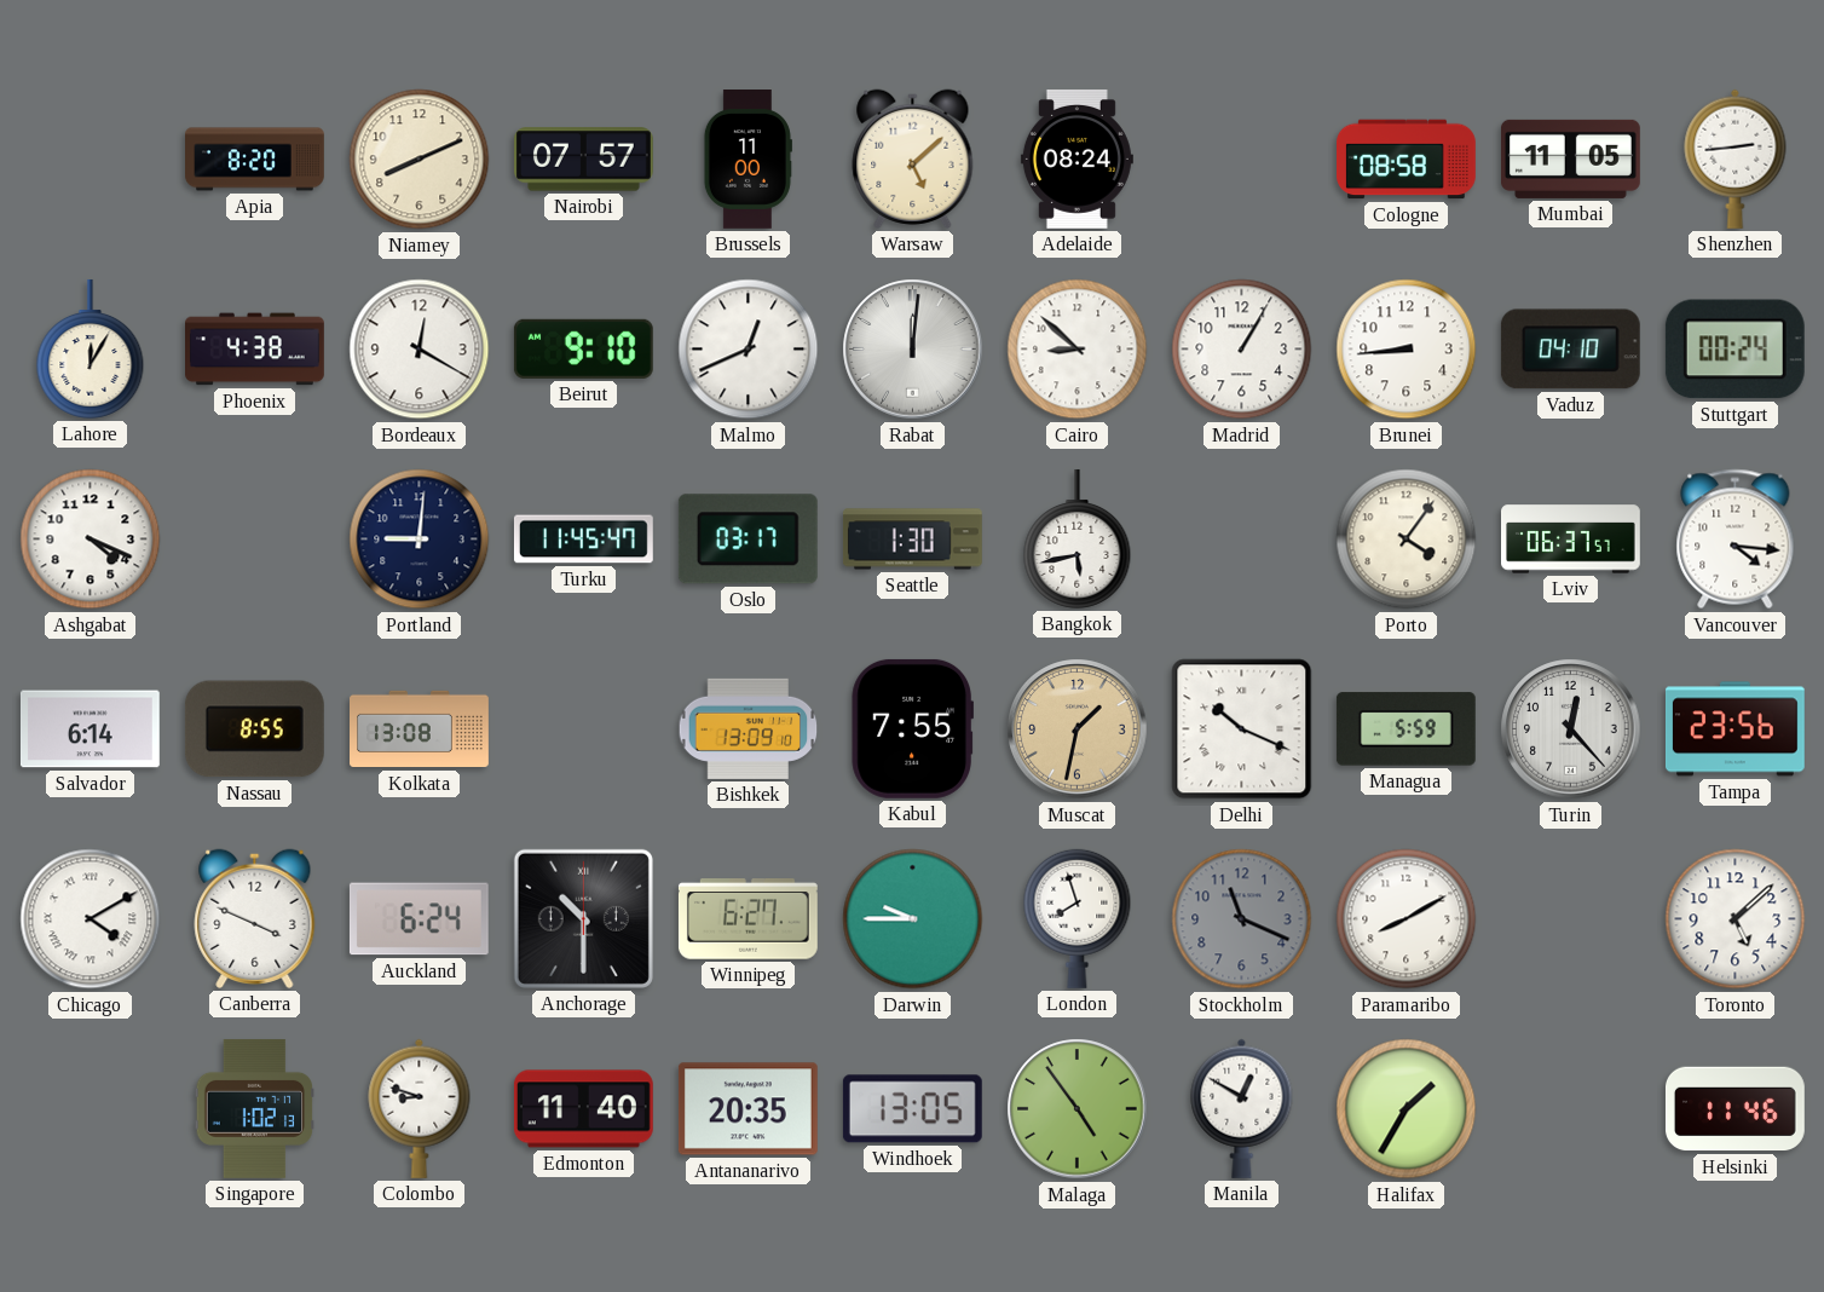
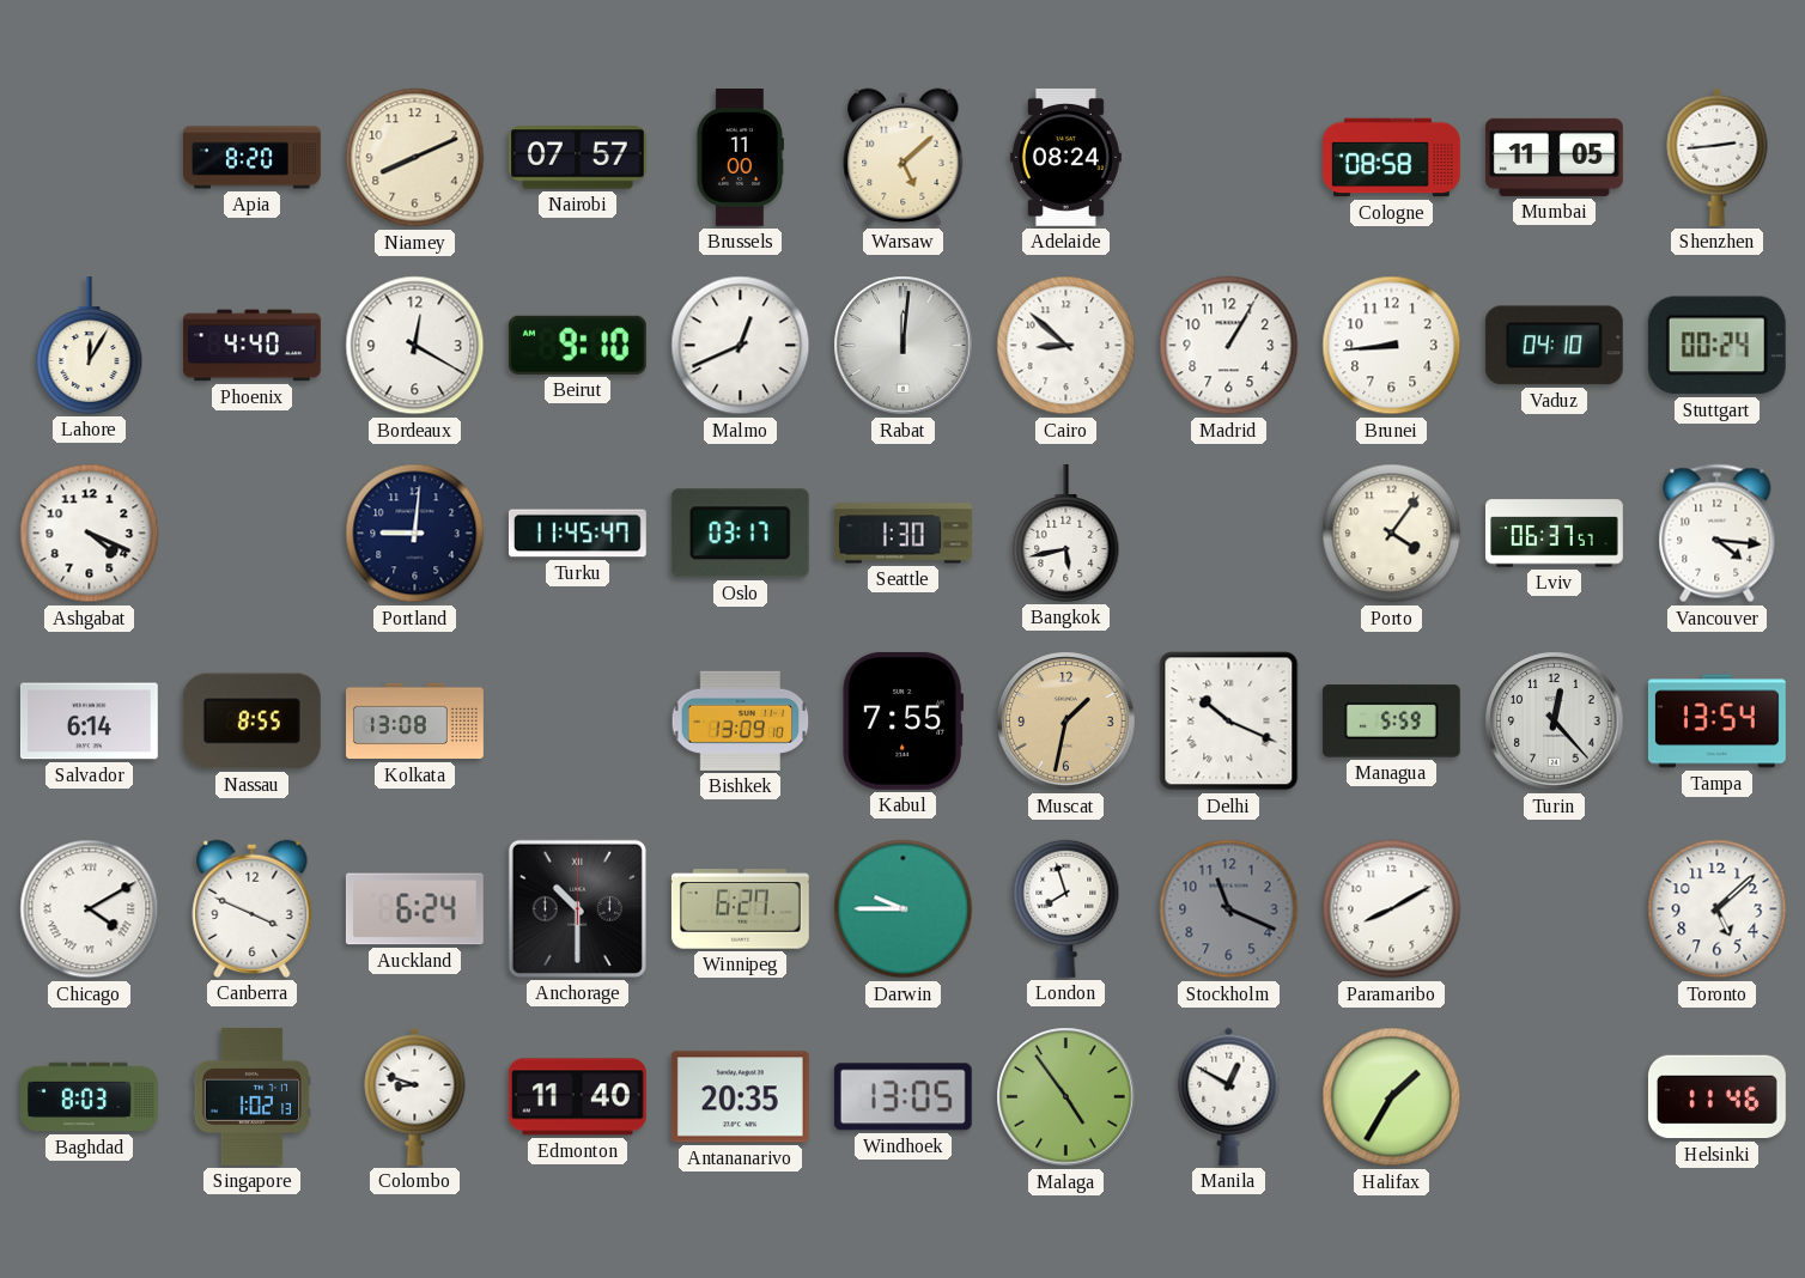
Phoenix: 4:38 -> 4:40 (253, 346)
Tampa: 23:56 -> 13:54 (1716, 722)
Baghdad: none -> 8:03 (90, 1097)
